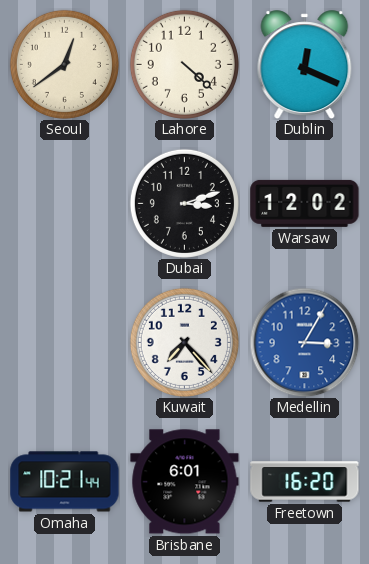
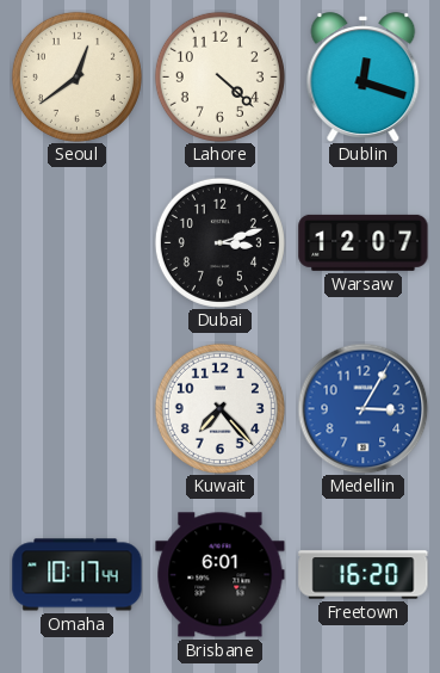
Dublin: 12:19 -> 12:18 (364, 76)
Warsaw: 12:02 -> 12:07 (364, 242)
Omaha: 10:21 -> 10:17 (78, 575)
